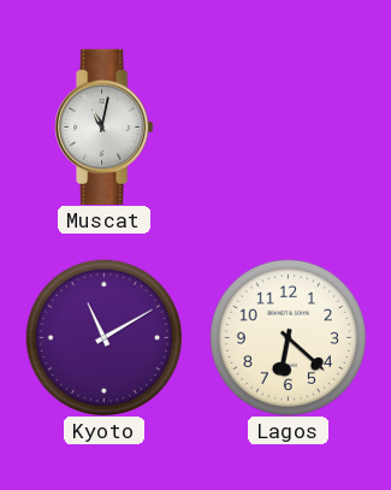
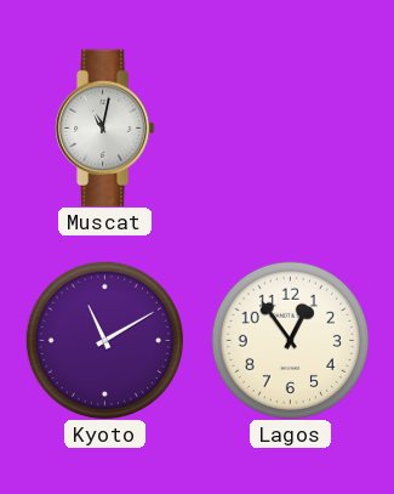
Lagos: 6:22 -> 12:54 (290, 340)
